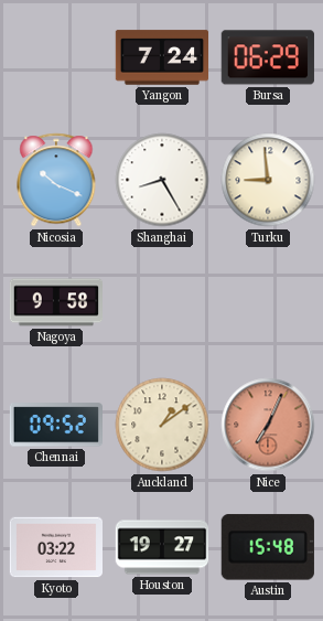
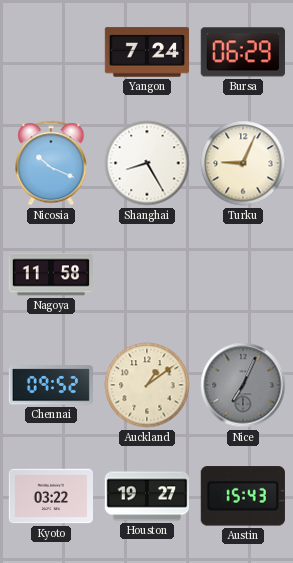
Turku: 8:59 -> 9:04 (243, 163)
Nagoya: 9:58 -> 11:58 (50, 274)
Nice dial: salmon -> grey (243, 385)
Austin: 15:48 -> 15:43 (243, 496)
